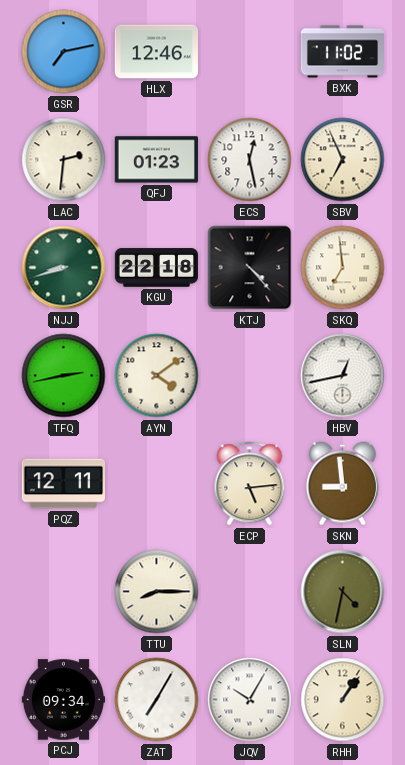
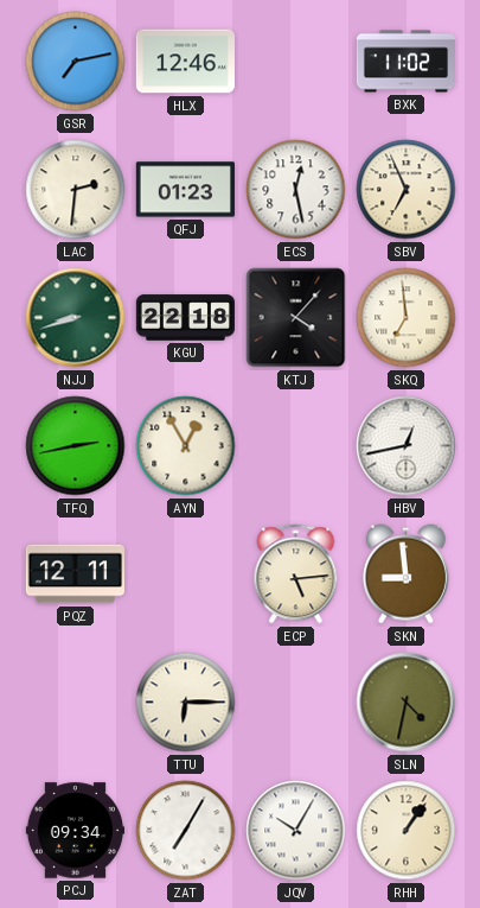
KTJ: 4:23 -> 4:07 (296, 318)
AYN: 4:09 -> 12:55 (186, 446)
TTU: 8:15 -> 6:15 (186, 703)
